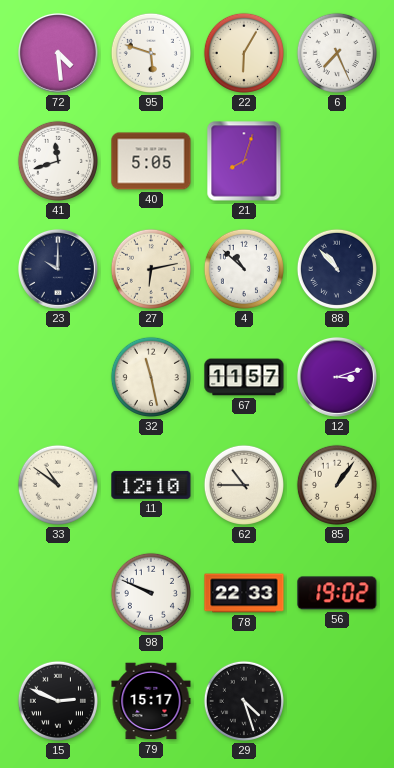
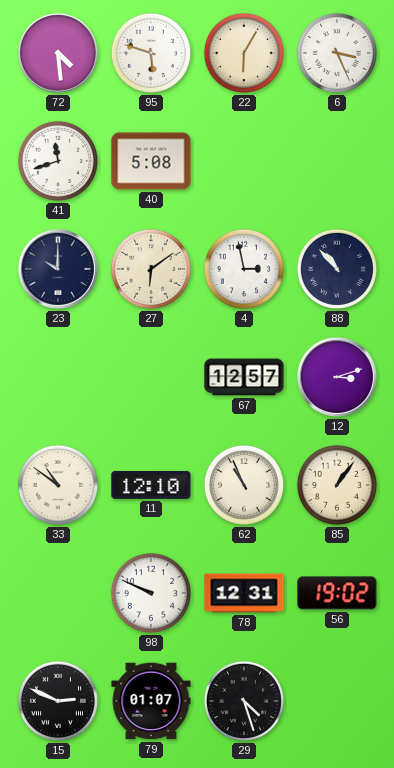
6: 7:26 -> 3:26 (337, 53)
40: 5:05 -> 5:08 (151, 161)
21: 8:03 -> none (244, 161)
27: 6:13 -> 6:09 (151, 269)
4: 10:52 -> 2:58 (244, 269)
32: 11:28 -> none (151, 377)
67: 11:57 -> 12:57 (244, 377)
62: 10:45 -> 10:56 (244, 485)
78: 22:33 -> 12:31 (244, 593)
79: 15:17 -> 01:07 (151, 701)
